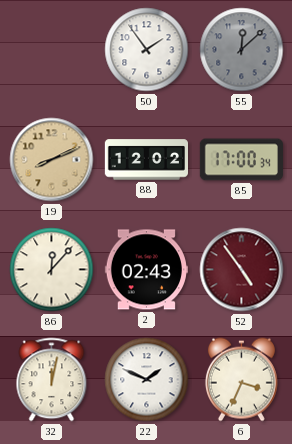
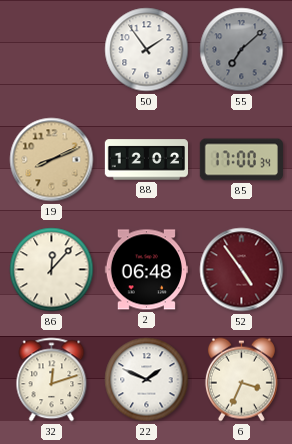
55: 12:08 -> 7:08 (242, 50)
2: 02:43 -> 06:48 (146, 270)
32: 12:02 -> 12:12 (52, 380)
